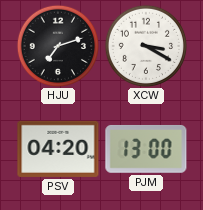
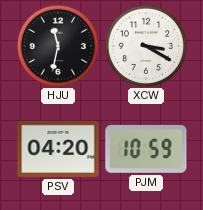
HJU: 7:12 -> 11:32 (57, 45)
PJM: 13:00 -> 10:59 (146, 149)
